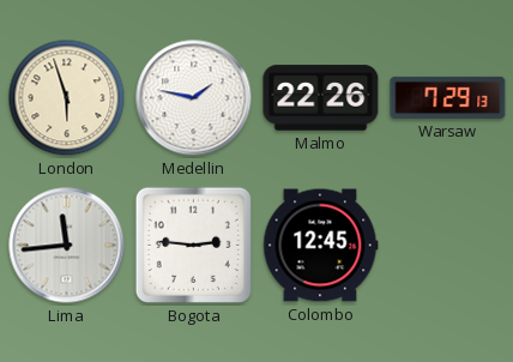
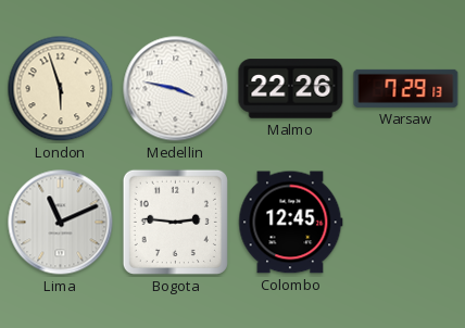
Medellin: 1:47 -> 3:47 (176, 89)
Lima: 11:44 -> 11:11 (61, 223)
